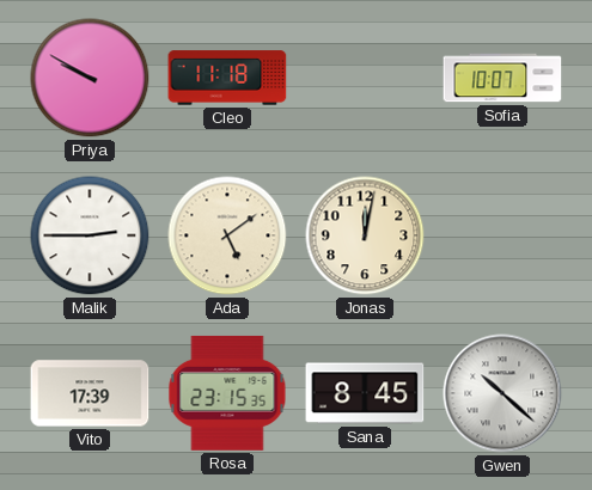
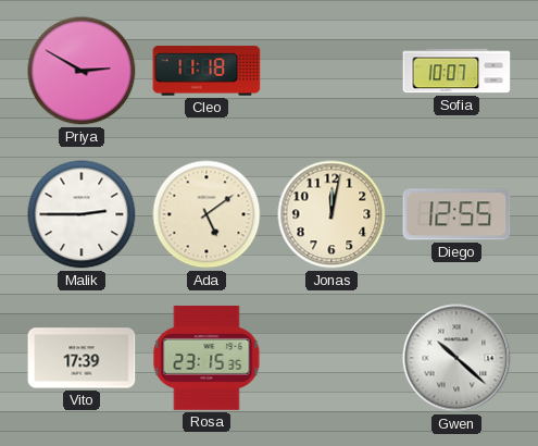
Priya: 9:50 -> 2:50 (82, 71)
Diego: none -> 12:55 (456, 214)
Sana: 8:45 -> none (365, 393)
